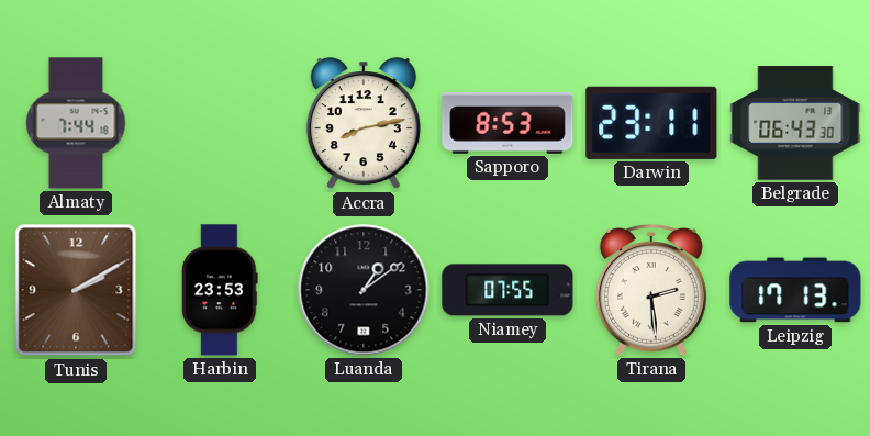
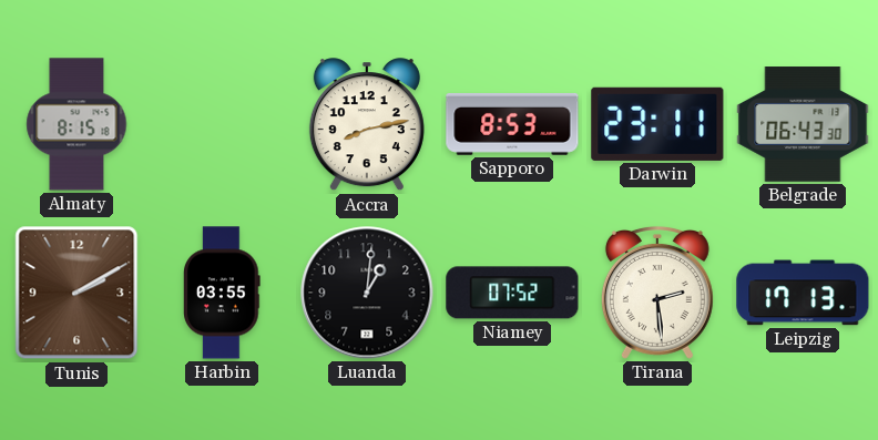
Almaty: 7:44 -> 8:15 (76, 124)
Harbin: 23:53 -> 03:55 (222, 293)
Luanda: 1:09 -> 1:01 (367, 293)
Niamey: 07:55 -> 07:52 (512, 293)
